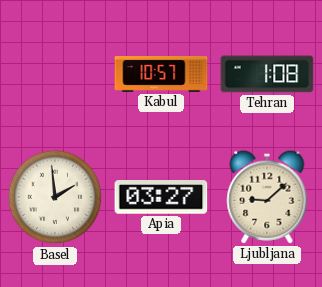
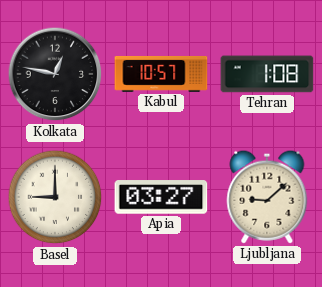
Kolkata: none -> 12:47 (55, 74)
Basel: 1:59 -> 9:00 (55, 197)
